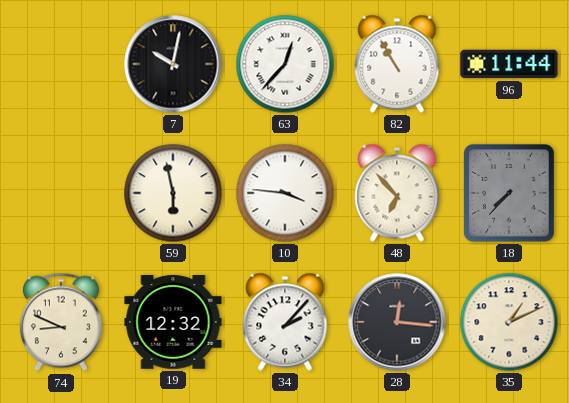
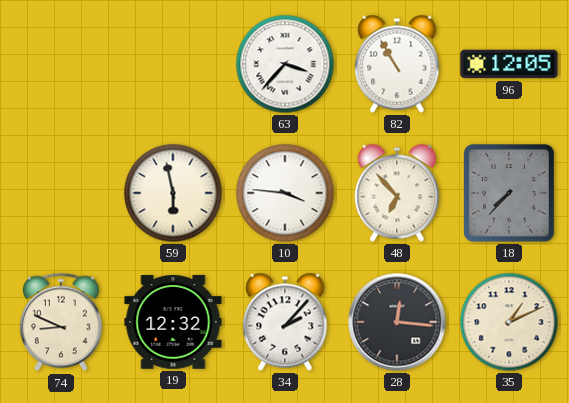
7: 10:02 -> none (173, 64)
63: 12:37 -> 3:37 (285, 64)
96: 11:44 -> 12:05 (509, 64)
